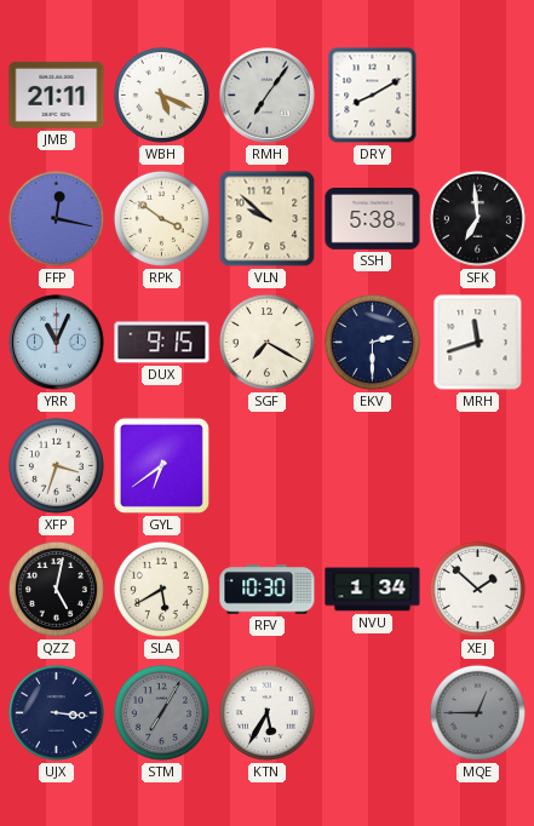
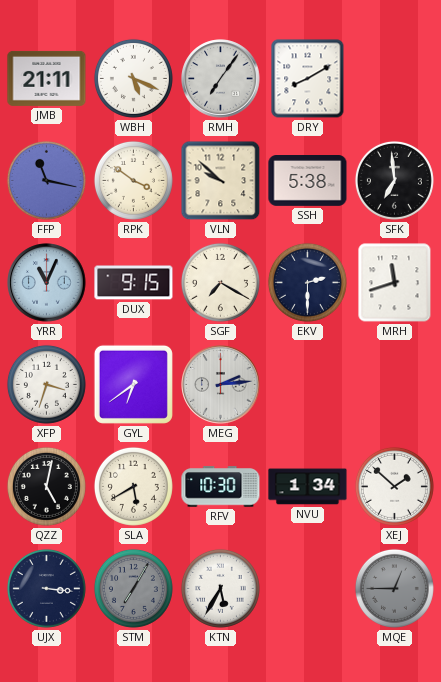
FFP: 12:17 -> 11:17 (46, 180)
MEG: none -> 2:14 (221, 385)
